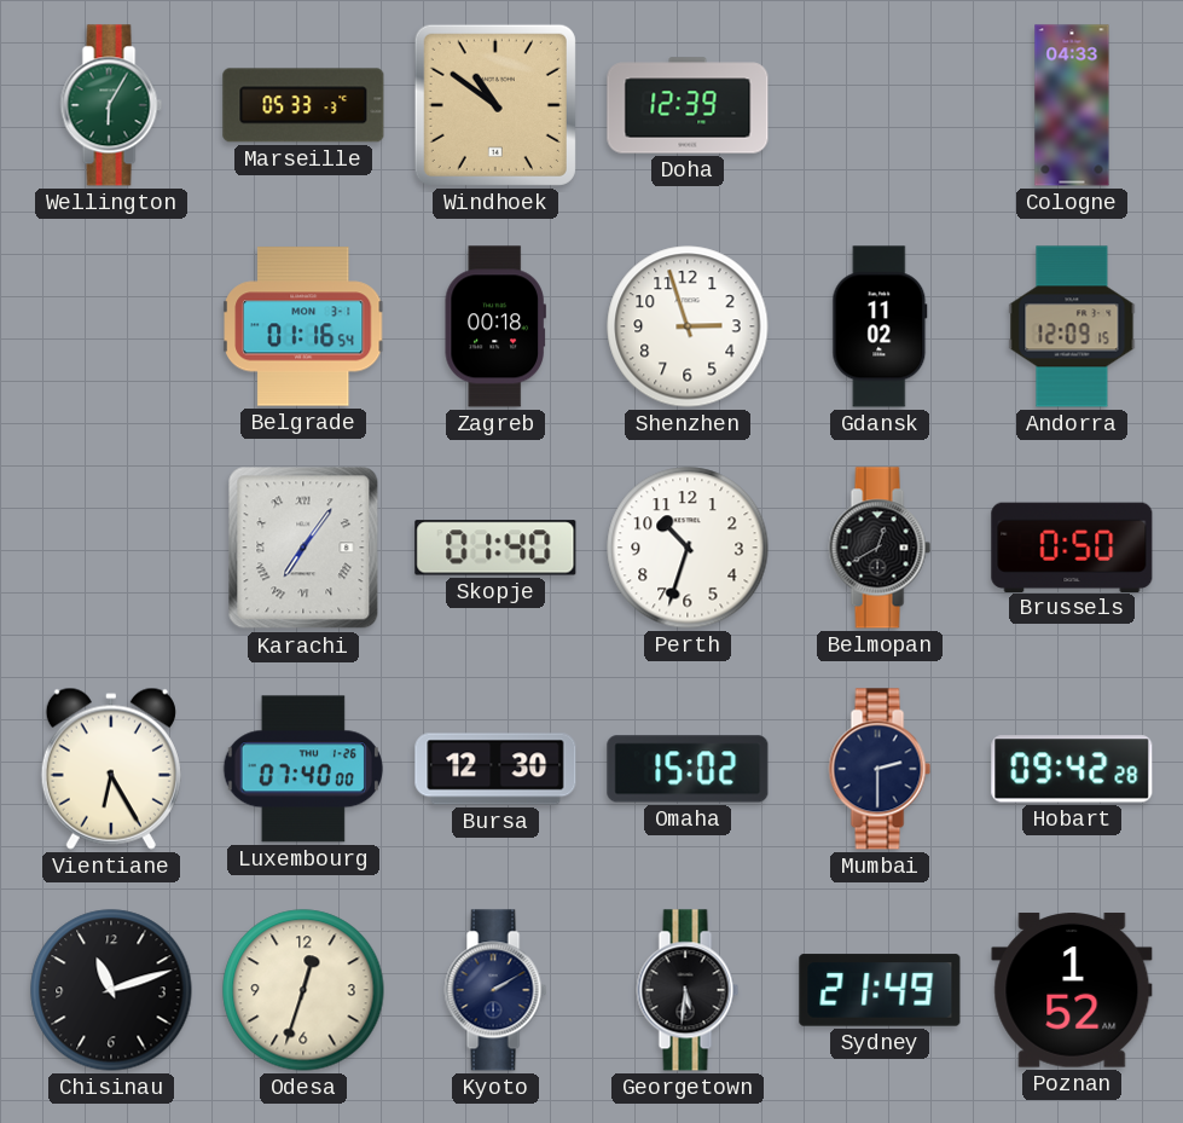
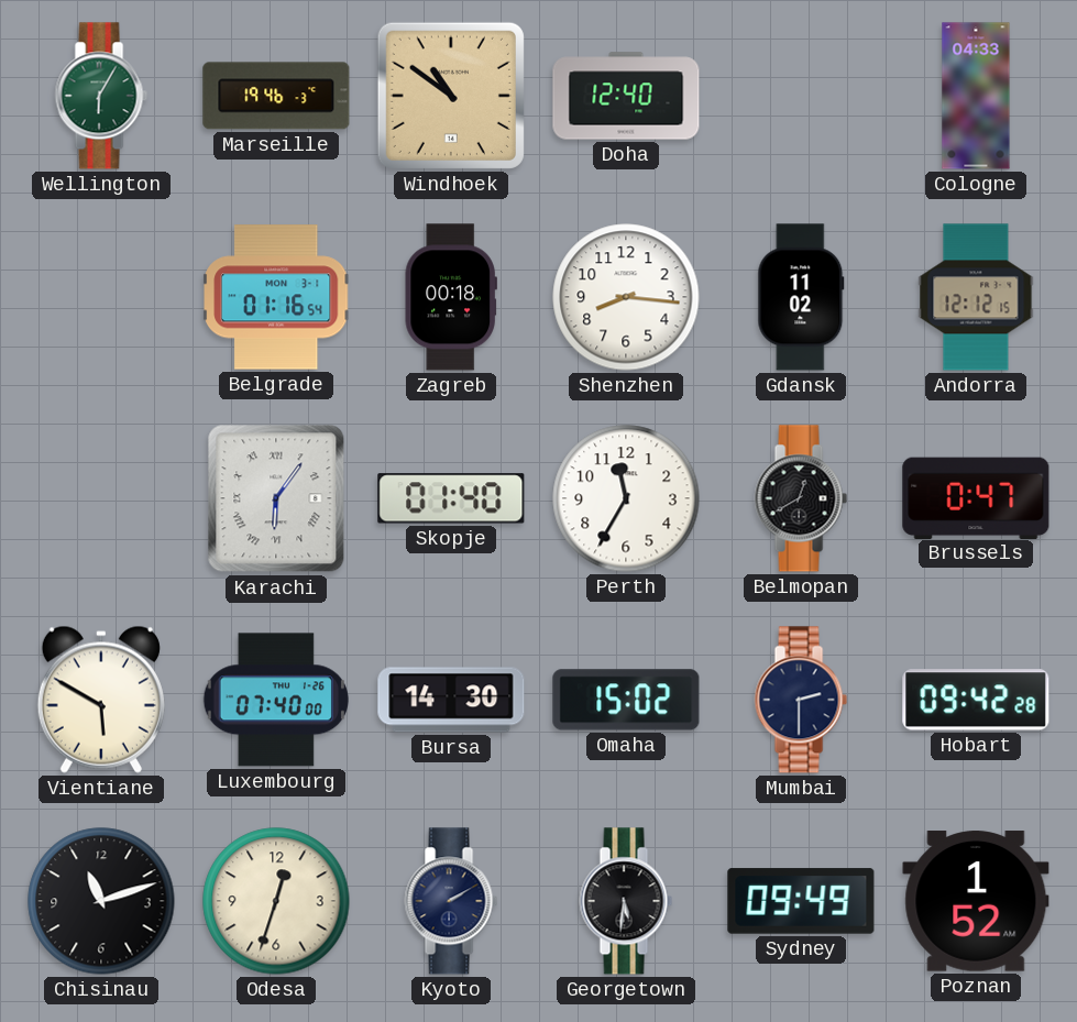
Marseille: 05:33 -> 19:46 (276, 96)
Doha: 12:39 -> 12:40 (626, 96)
Shenzhen: 2:57 -> 8:16 (626, 297)
Andorra: 12:09 -> 12:12 (976, 297)
Karachi: 7:06 -> 6:06 (276, 498)
Perth: 10:33 -> 11:35 (626, 498)
Brussels: 0:50 -> 0:47 (976, 497)
Vientiane: 6:25 -> 5:50 (101, 700)
Bursa: 12:30 -> 14:30 (451, 700)
Sydney: 21:49 -> 09:49 (801, 901)
